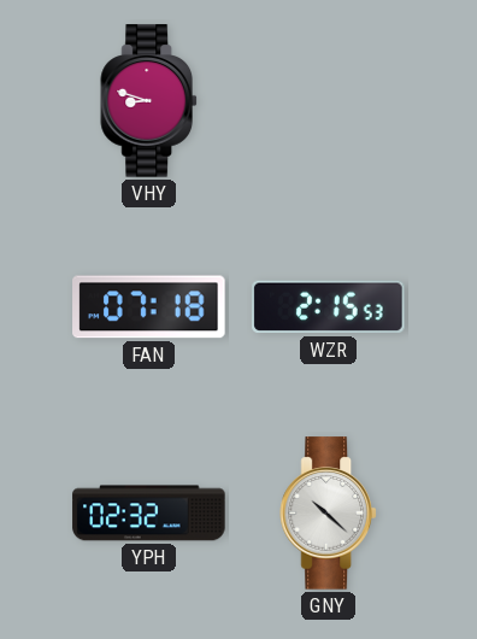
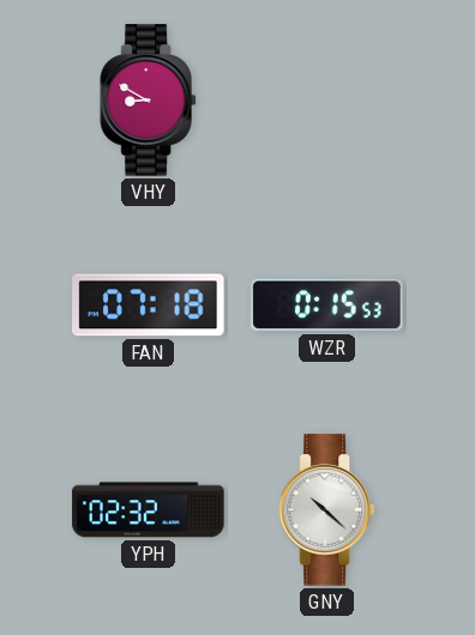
VHY: 8:48 -> 8:50 (148, 101)
WZR: 2:15 -> 0:15 (327, 306)
